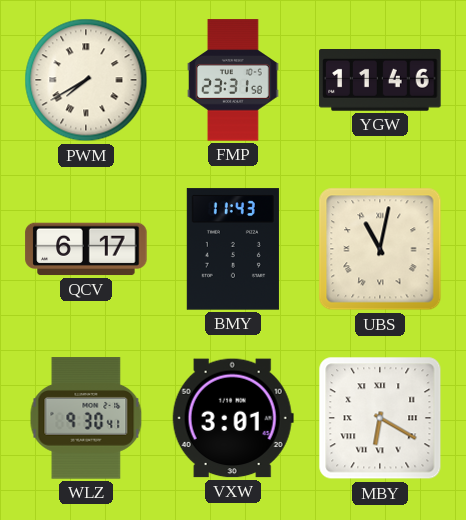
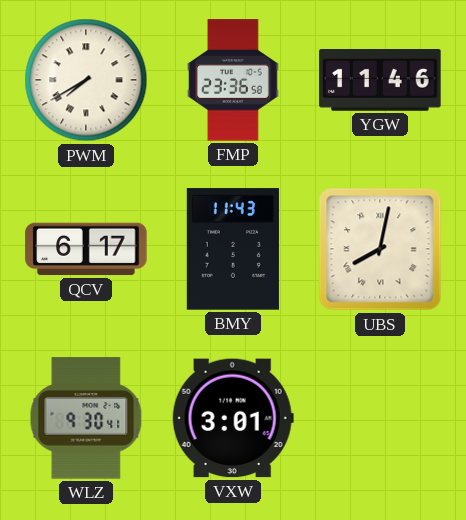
FMP: 23:31 -> 23:36 (234, 80)
UBS: 11:02 -> 8:02 (380, 249)
MBY: 6:20 -> none (380, 418)
